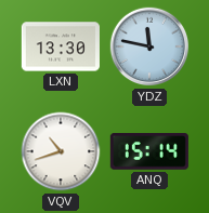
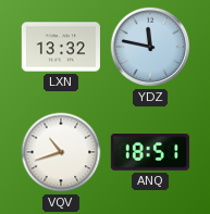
LXN: 13:30 -> 13:32 (61, 47)
ANQ: 15:14 -> 18:51 (150, 153)
